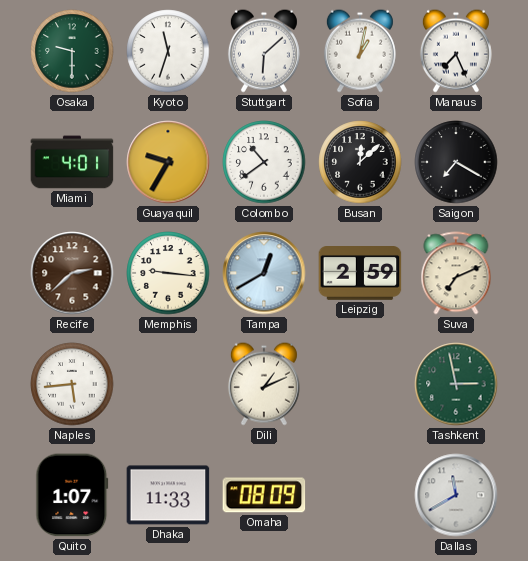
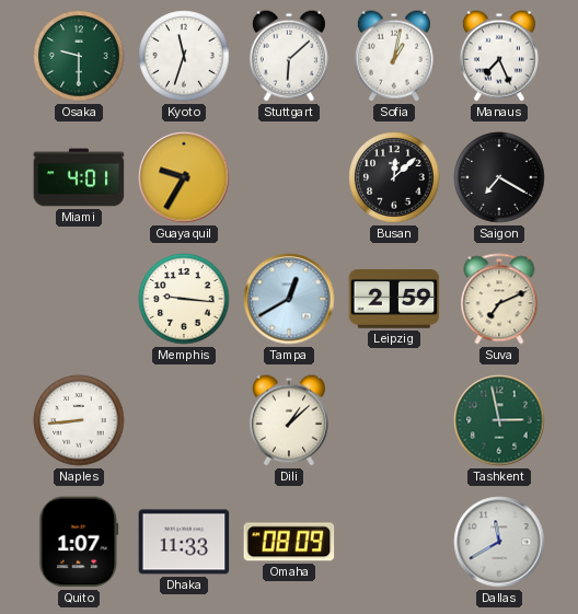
Colombo: 10:39 -> none (264, 162)
Recife: 2:38 -> none (72, 273)
Naples: 5:44 -> 8:44 (79, 420)
Dili: 1:11 -> 1:08 (289, 420)
